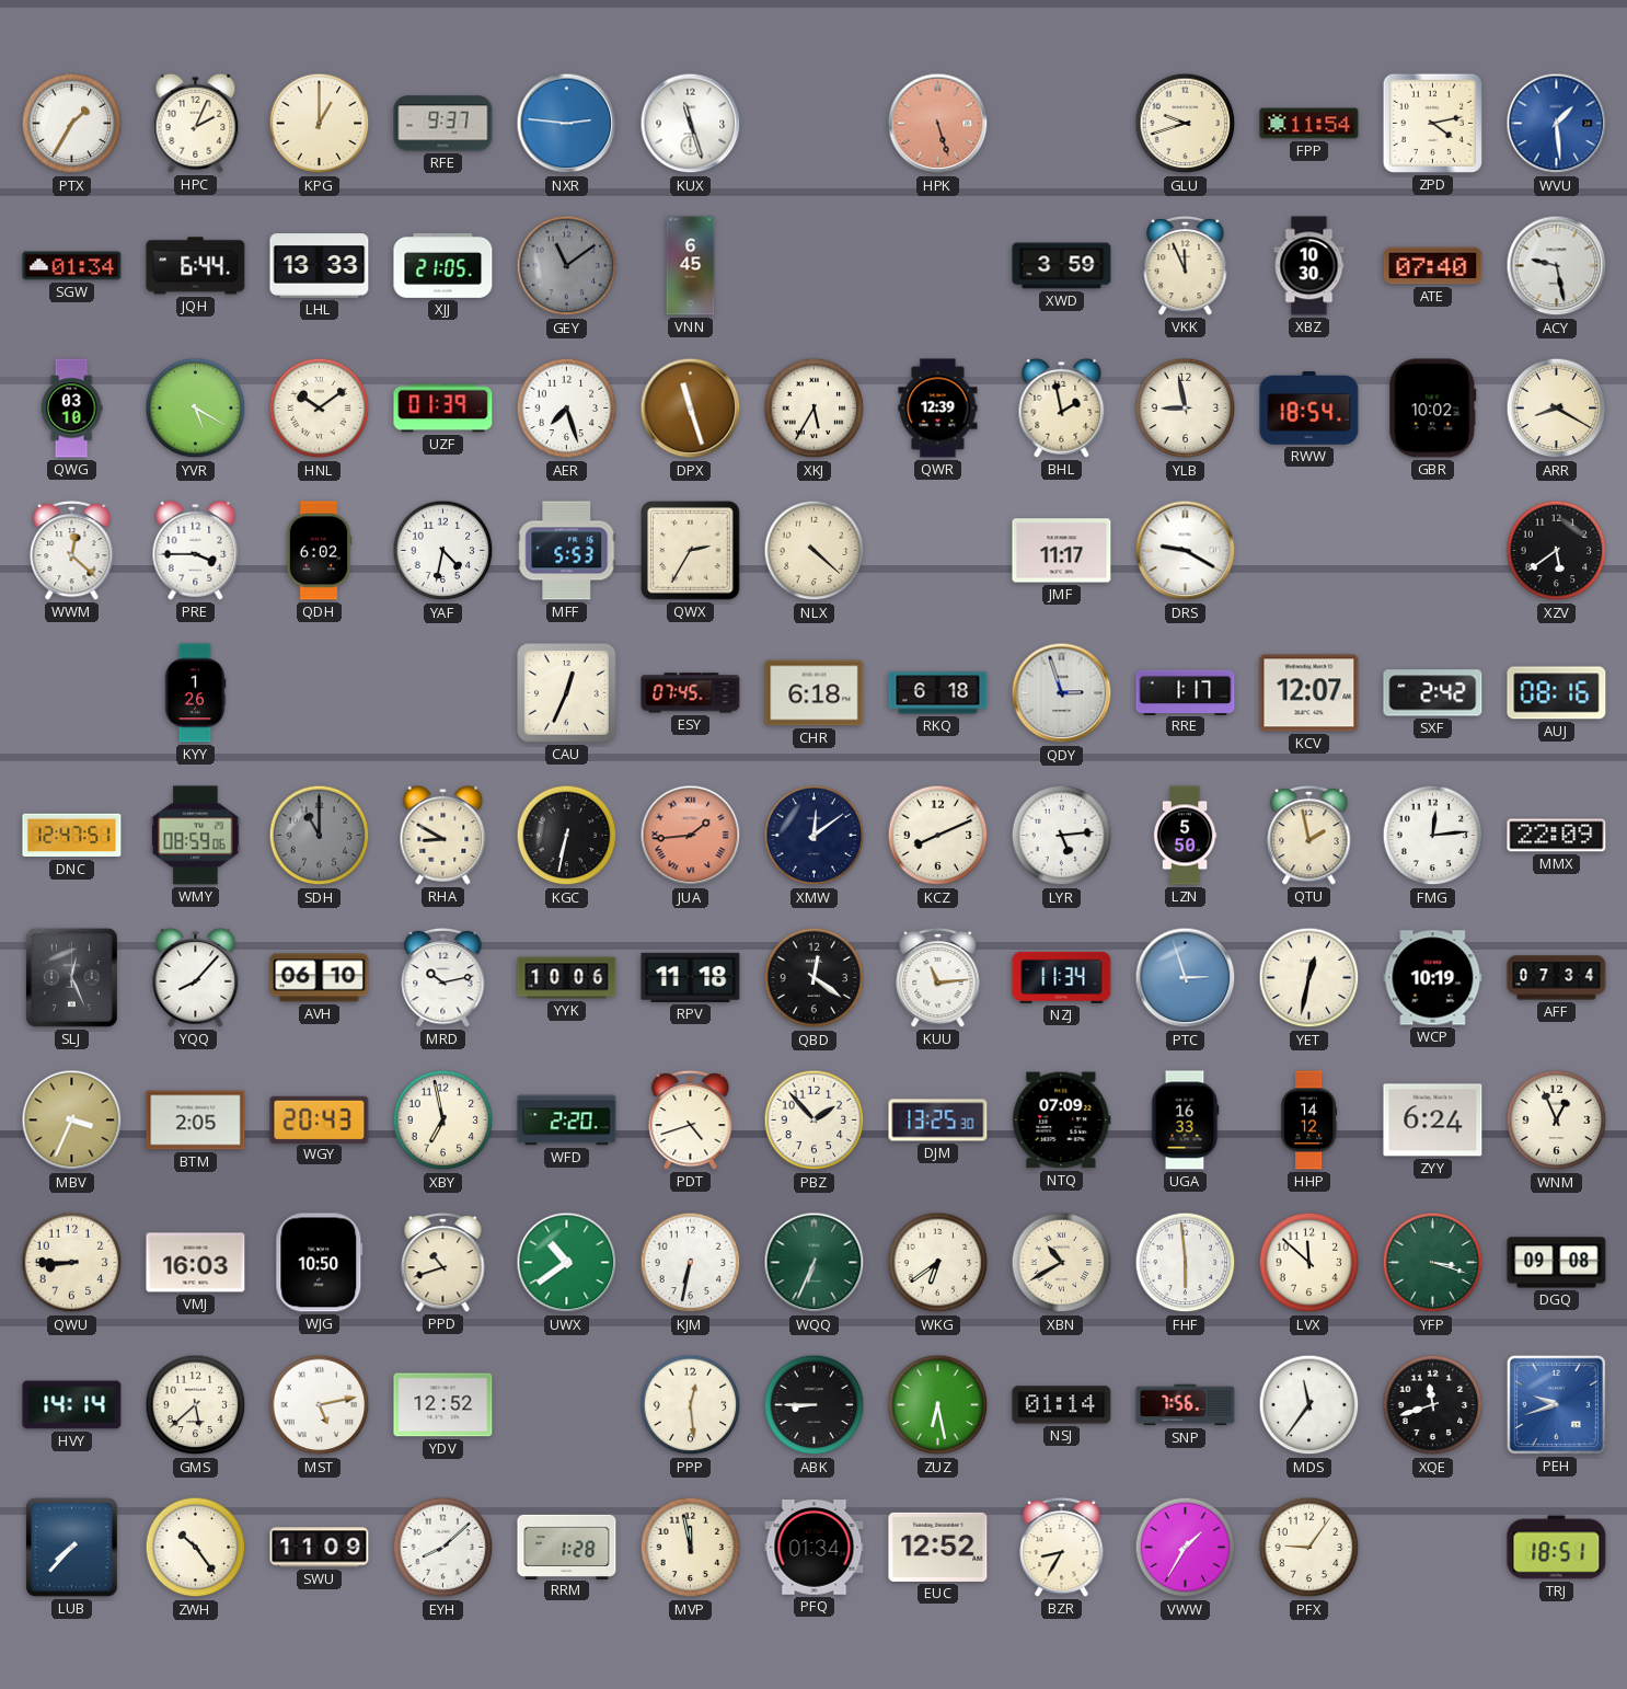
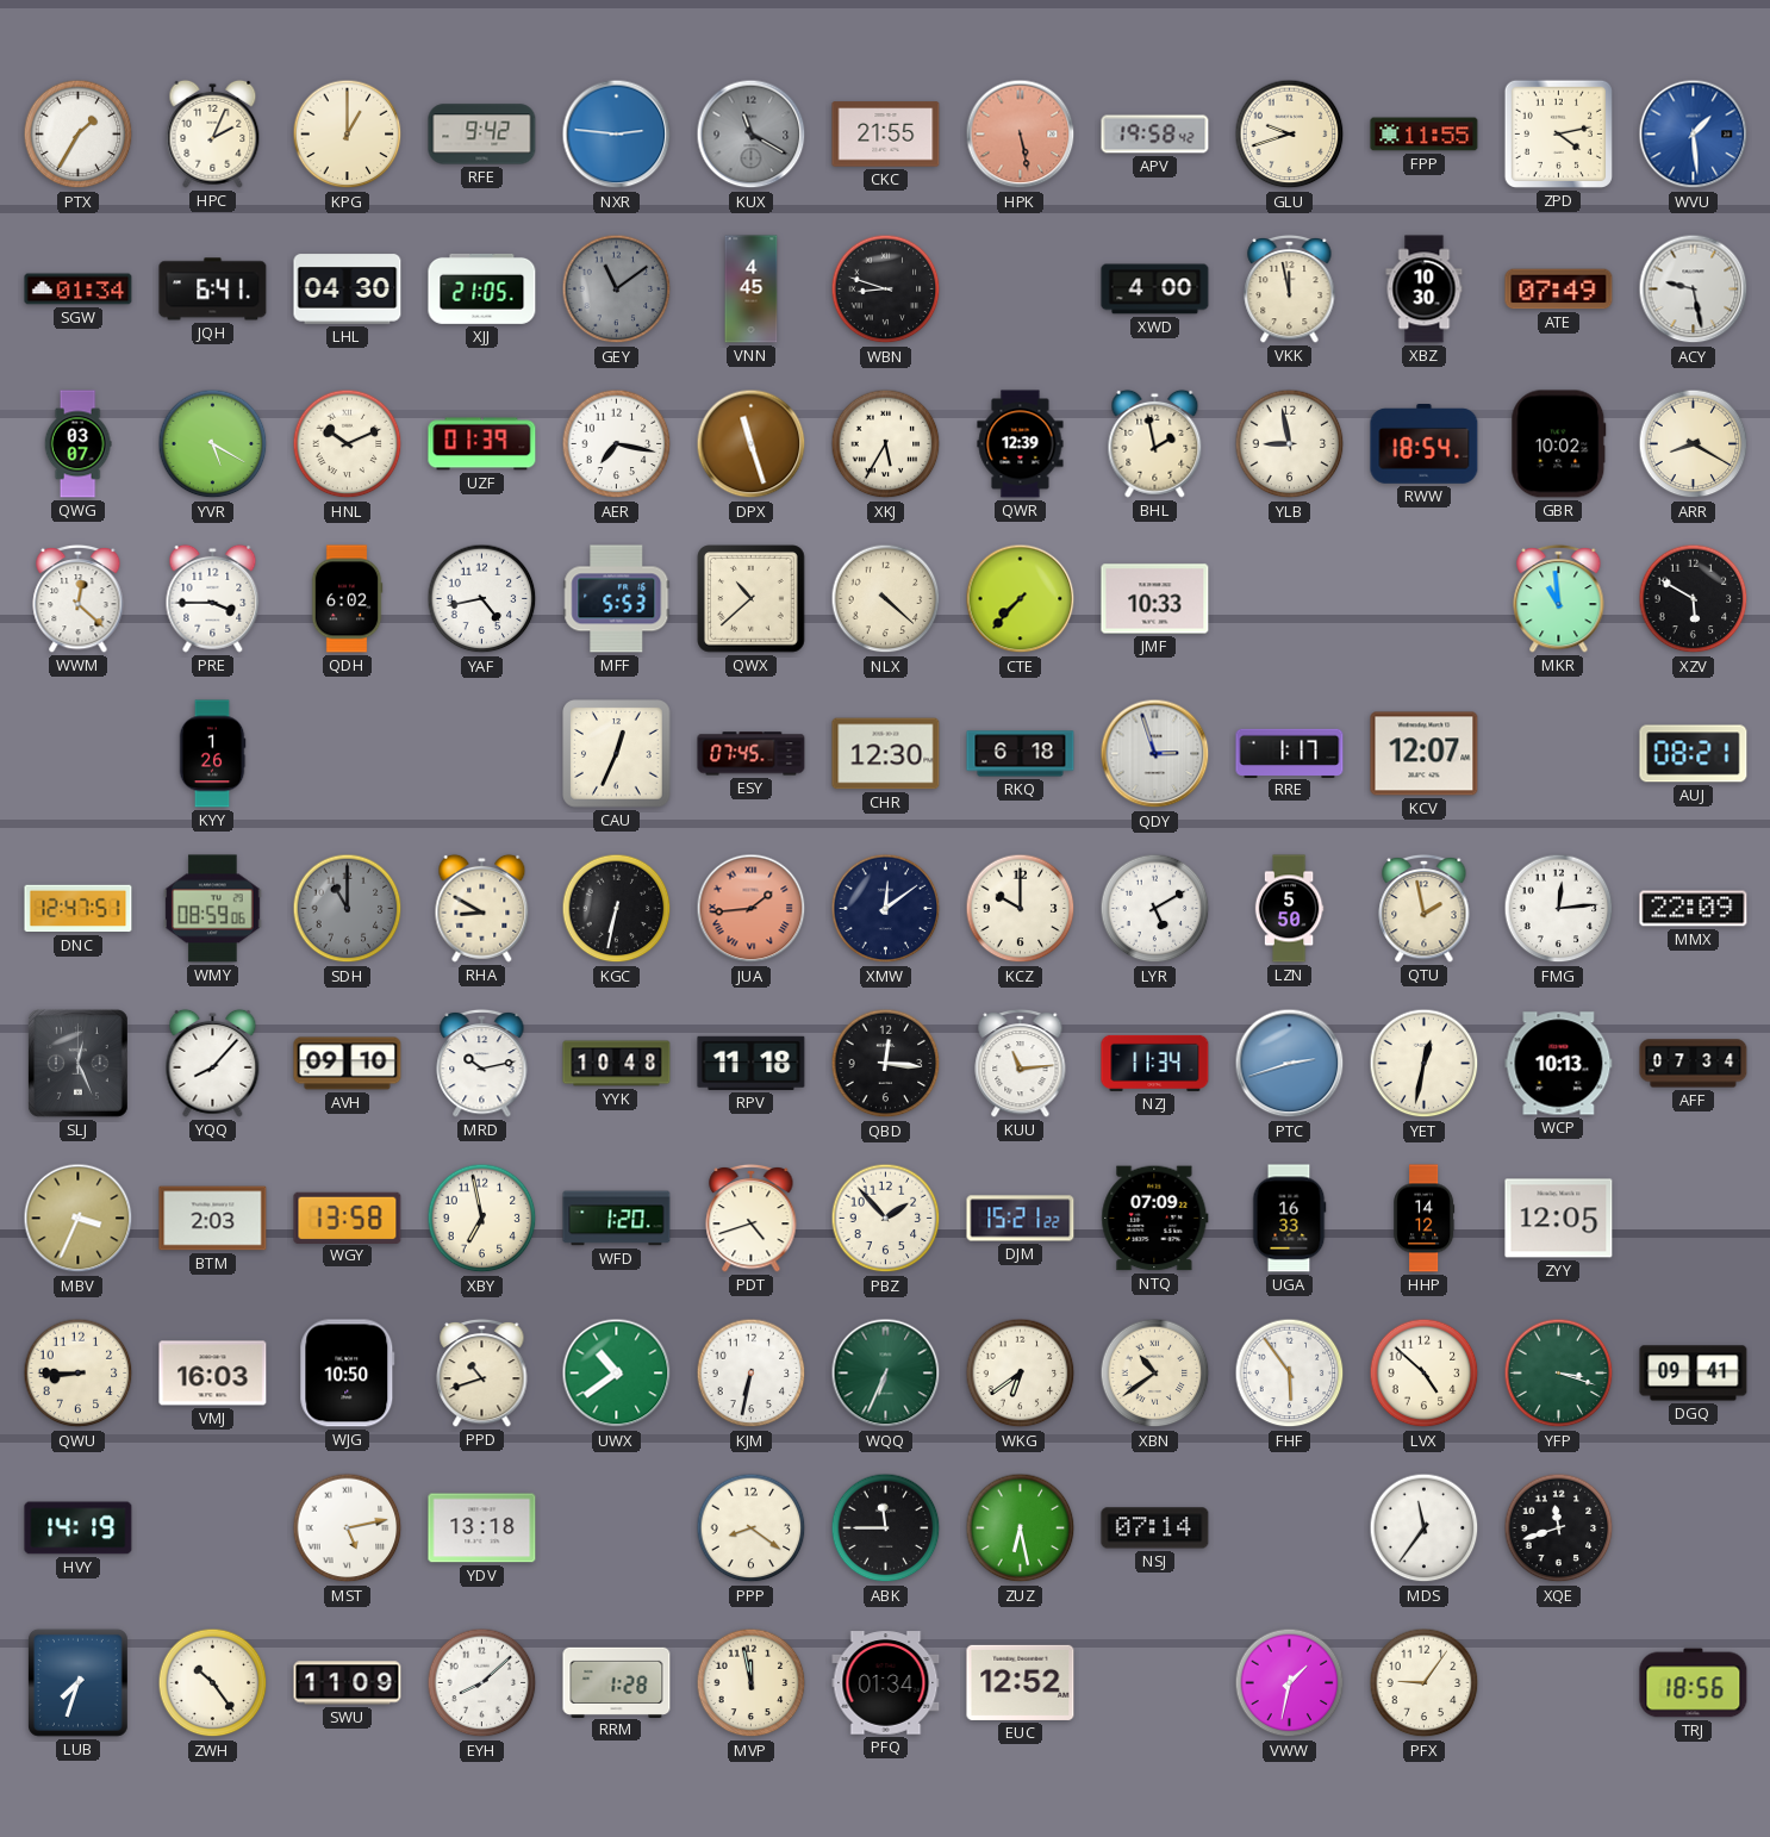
RFE: 9:37 -> 9:42 (482, 135)
KUX: 11:27 -> 11:20 (752, 135)
KUX dial: white -> grey (752, 135)
CKC: none -> 21:55 (886, 135)
HPK: 5:27 -> 5:28 (1021, 135)
APV: none -> 19:58 (1155, 135)
FPP: 11:54 -> 11:55 (1425, 135)
JQH: 6:44 -> 6:41 (213, 289)
LHL: 13:33 -> 04:30 (348, 289)
VNN: 6:45 -> 4:45 (752, 289)
WBN: none -> 8:48 (886, 289)
XWD: 3:59 -> 4:00 (1155, 289)
VKK: 11:56 -> 11:58 (1290, 288)
ATE: 07:40 -> 07:49 (1559, 289)
QWG: 03:10 -> 03:07 (77, 444)
HNL: 10:09 -> 10:11 (348, 444)
AER: 7:27 -> 7:17 (617, 444)
YAF: 4:32 -> 4:43 (482, 599)
QWX: 2:35 -> 10:38 (752, 599)
CTE: none -> 7:37 (1021, 599)
JMF: 11:17 -> 10:33 (1155, 599)
DRS: 9:20 -> none (1186, 551)
MKR: none -> 10:59 (1559, 598)
XZV: 5:39 -> 5:50 (1694, 599)
CHR: 6:18 -> 12:30 (886, 754)
SXF: 2:42 -> none (1433, 693)
AUJ: 08:16 -> 08:21 (1694, 754)
KCZ: 8:11 -> 10:00 (1021, 909)
LYR: 5:14 -> 5:10 (1155, 909)
AVH: 06:10 -> 09:10 (348, 1064)
YYK: 10:06 -> 10:48 (617, 1064)
QBD: 12:21 -> 12:16 (886, 1064)
PTC: 2:57 -> 2:42 (1290, 1064)
WCP: 10:19 -> 10:13 (1559, 1064)
BTM: 2:05 -> 2:03 (213, 1219)
WGY: 20:43 -> 13:58 (348, 1218)
WFD: 2:20 -> 1:20 (617, 1219)
DJM: 13:25 -> 15:21 (1021, 1219)
ZYY: 6:24 -> 12:05 (1559, 1219)
WNM: 12:56 -> none (1557, 1121)
XBN: 10:40 -> 10:39 (1155, 1374)
FHF: 5:59 -> 5:54 (1290, 1374)
LVX: 11:52 -> 4:52 (1425, 1374)
DGQ: 09:08 -> 09:41 (1694, 1374)
HVY: 14:14 -> 14:19 (79, 1528)
GMS: 5:38 -> none (196, 1405)
YDV: 12:52 -> 13:18 (482, 1528)
PPP: 12:29 -> 8:21 (752, 1528)
ABK: 8:45 -> 11:45 (886, 1528)
NSJ: 01:14 -> 07:14 (1155, 1528)
SNP: 7:56 -> none (1186, 1405)
PEH: 9:42 -> none (1556, 1404)
LUB: 7:37 -> 7:33 (77, 1682)
BZR: 8:35 -> none (1062, 1547)
VWW: 1:35 -> 1:32 (1290, 1683)
TRJ: 18:51 -> 18:56 (1694, 1683)
